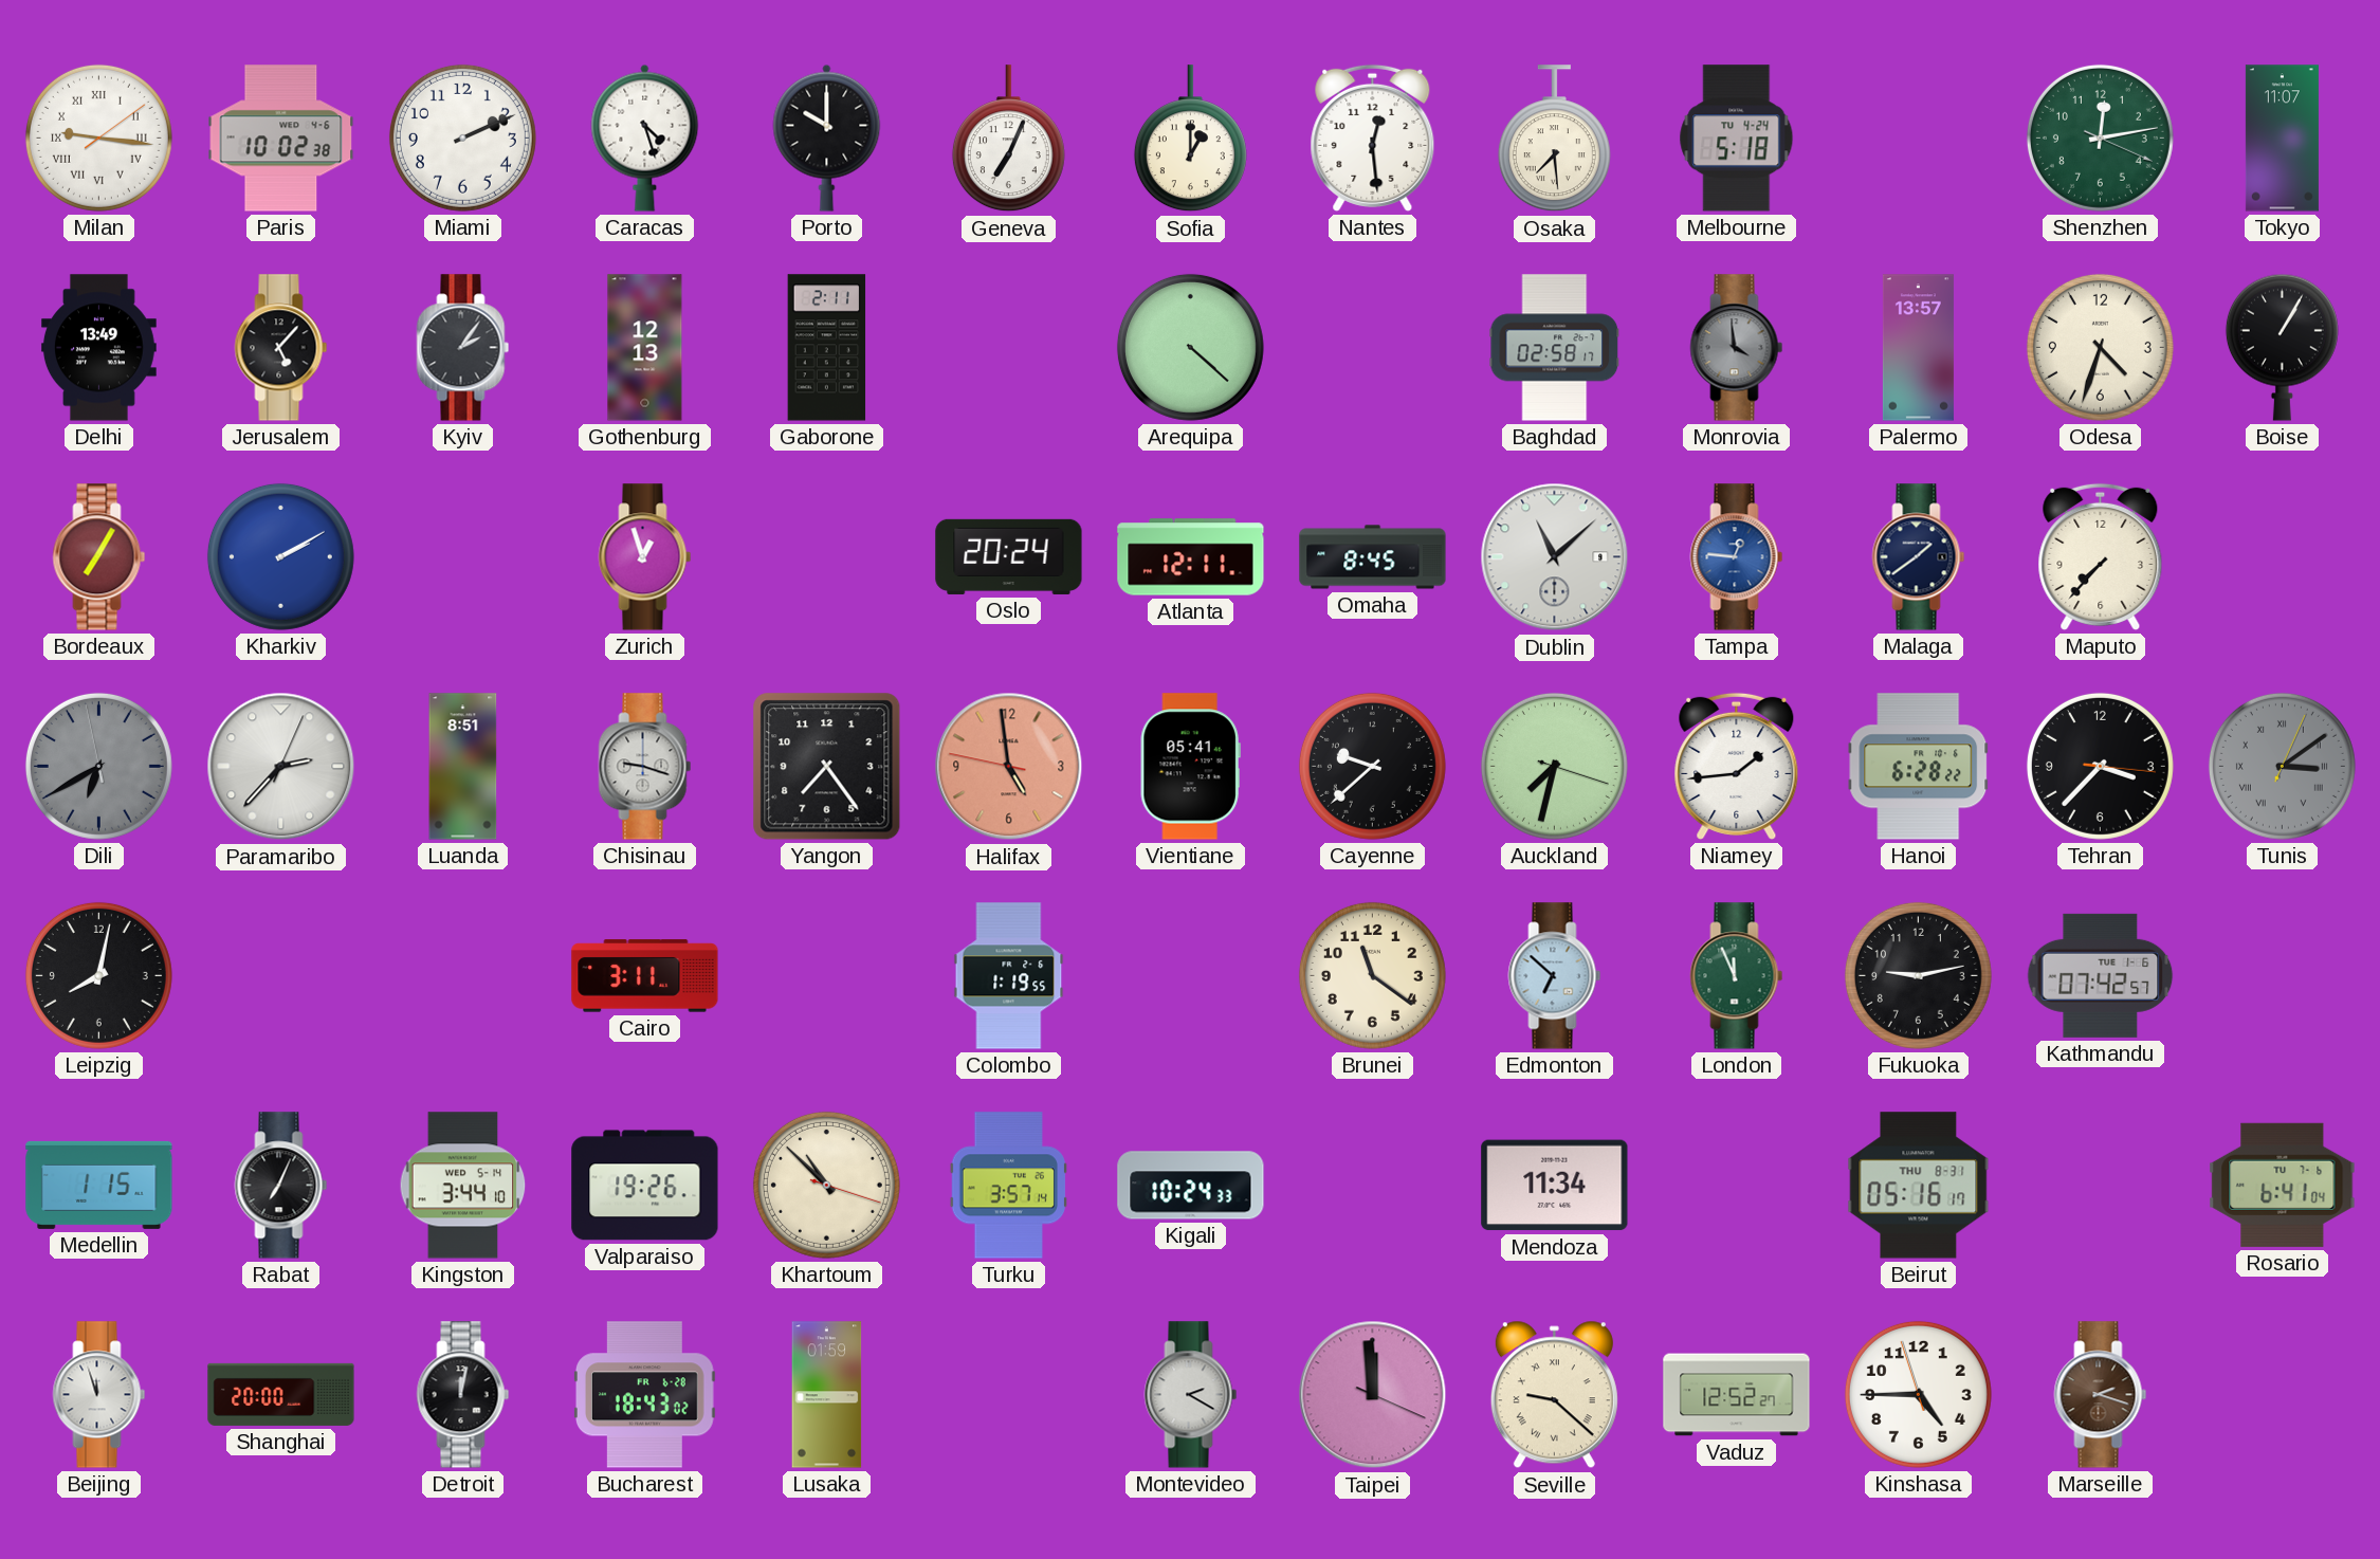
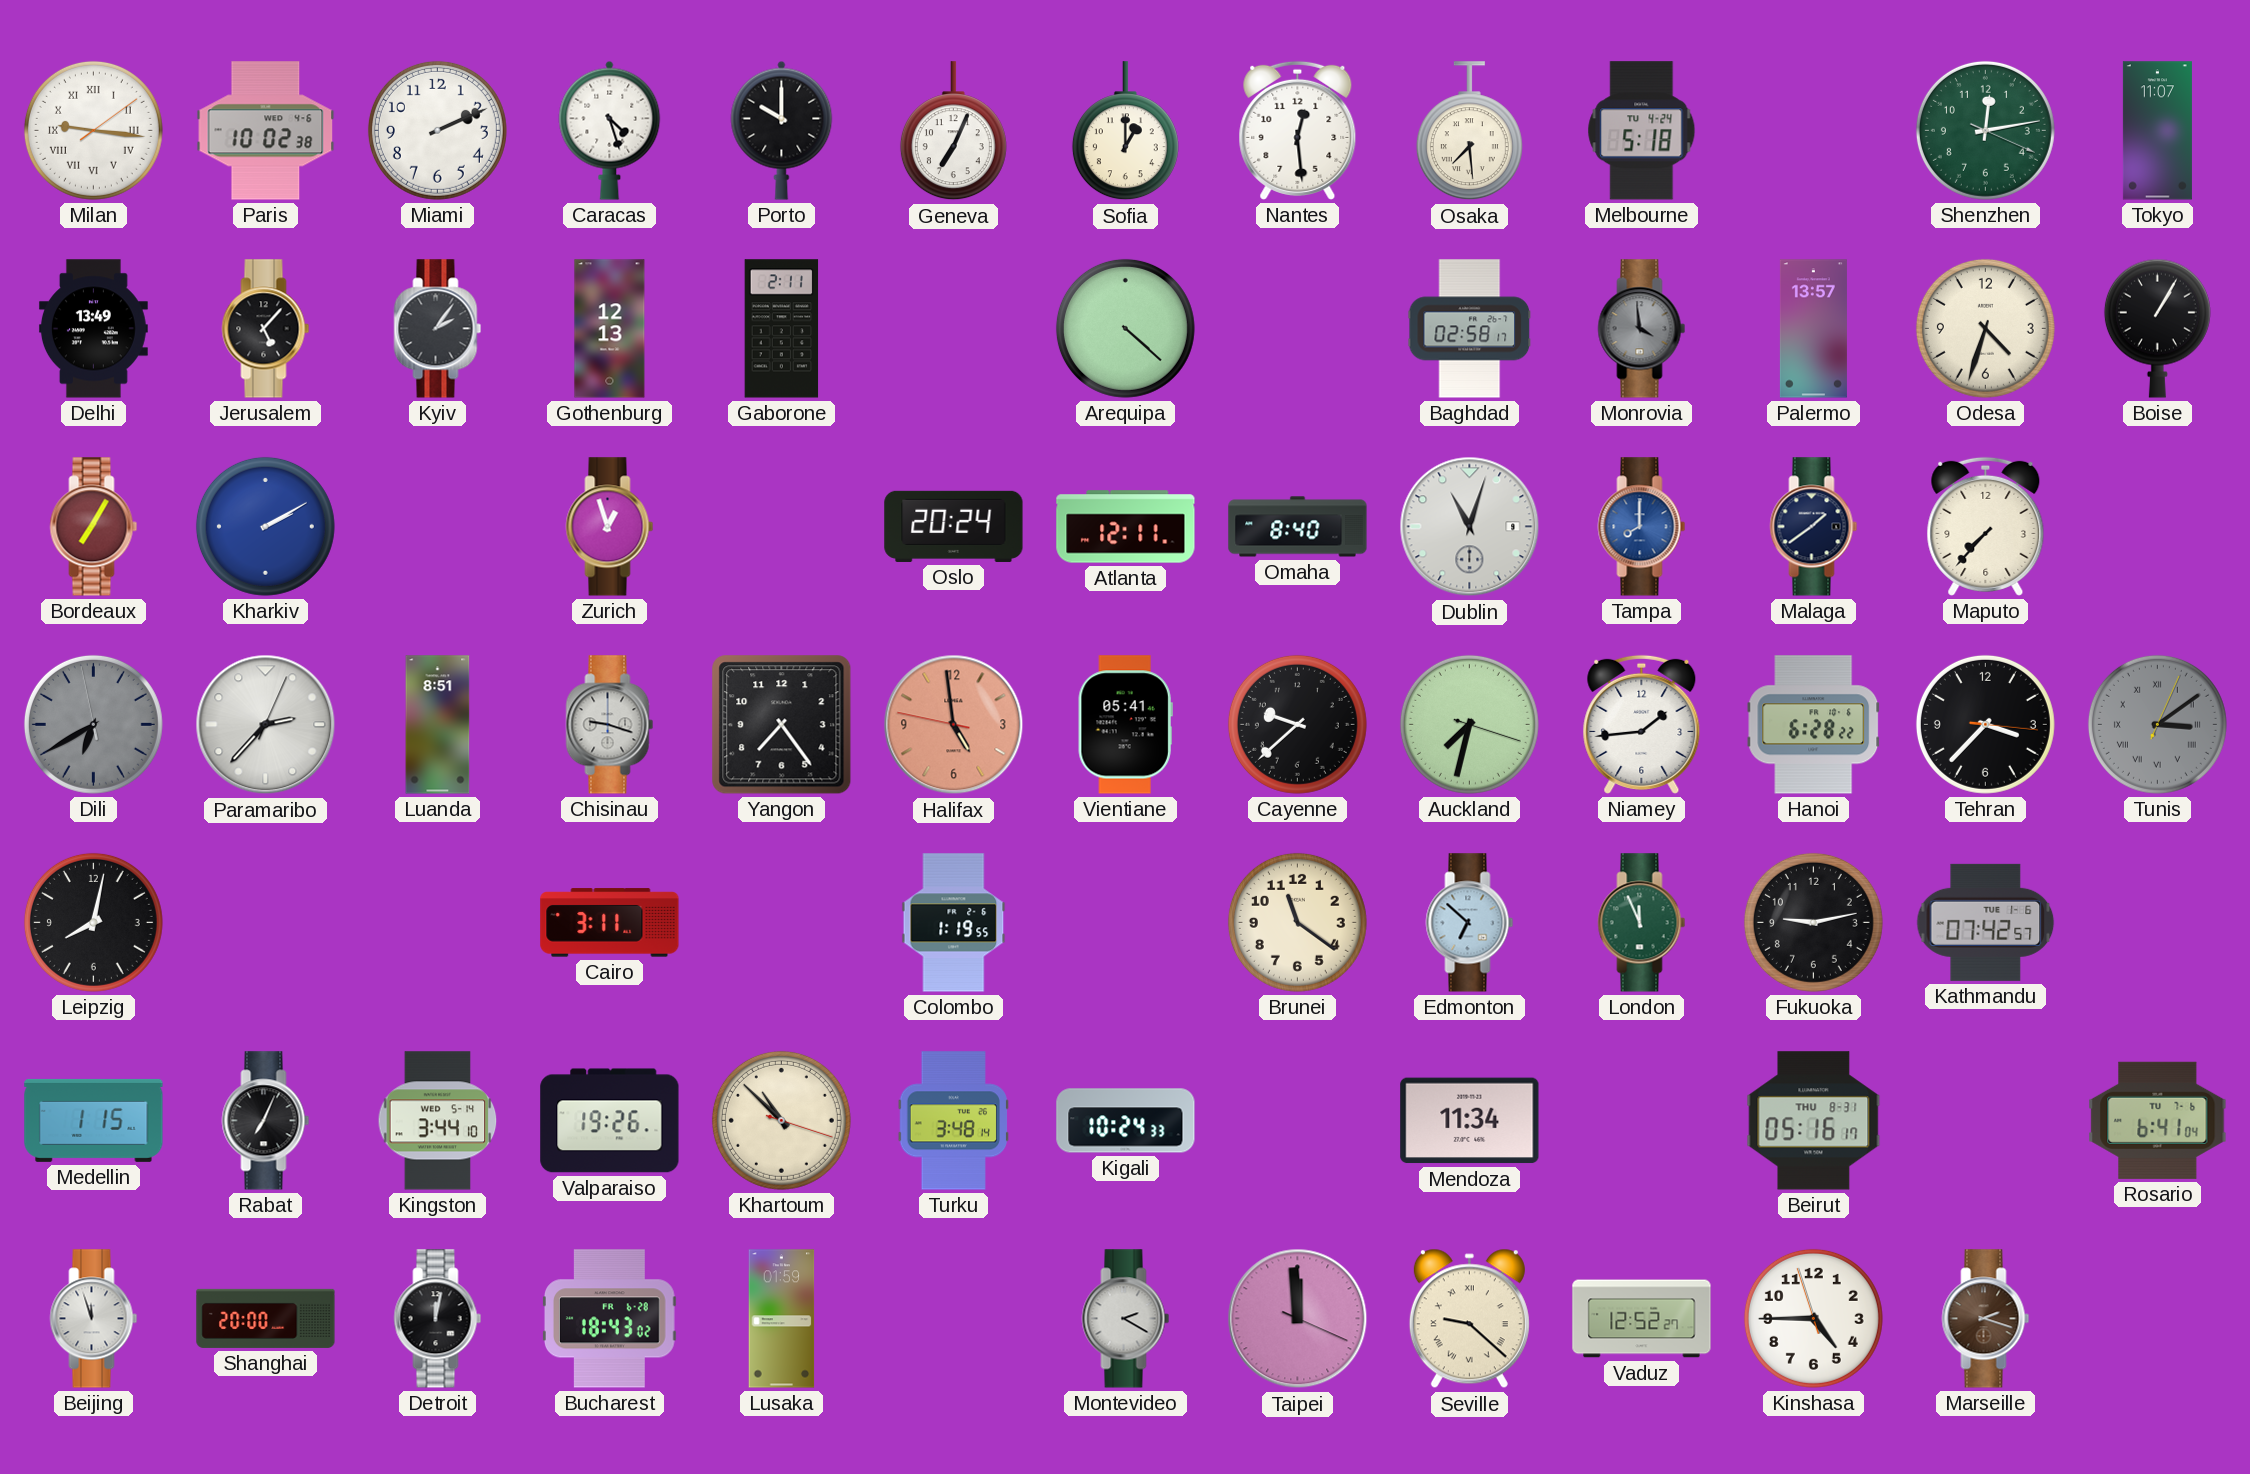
Omaha: 8:45 -> 8:40 (1298, 527)
Dublin: 11:08 -> 11:03 (1470, 527)
Tampa: 12:46 -> 8:00 (1642, 527)
Turku: 3:57 -> 3:48 (953, 1121)
